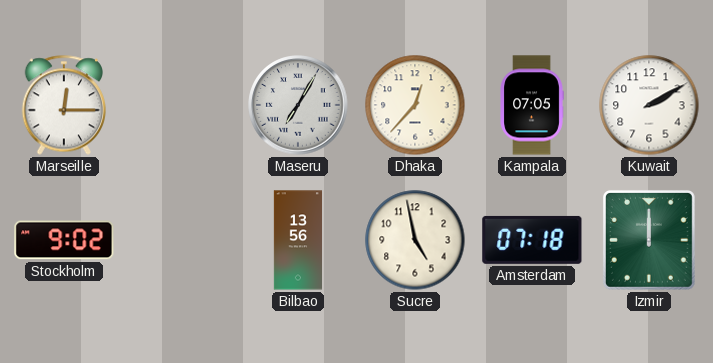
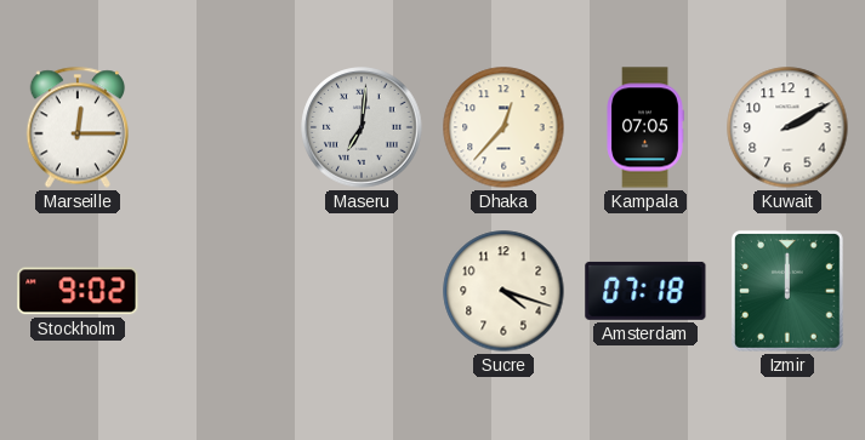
Maseru: 7:05 -> 7:01 (362, 127)
Bilbao: 13:56 -> none (297, 240)
Sucre: 4:58 -> 4:18 (503, 291)
